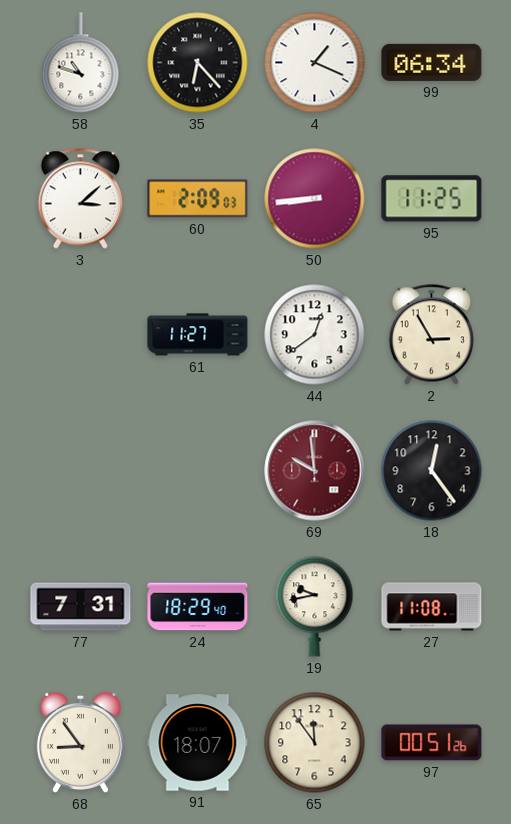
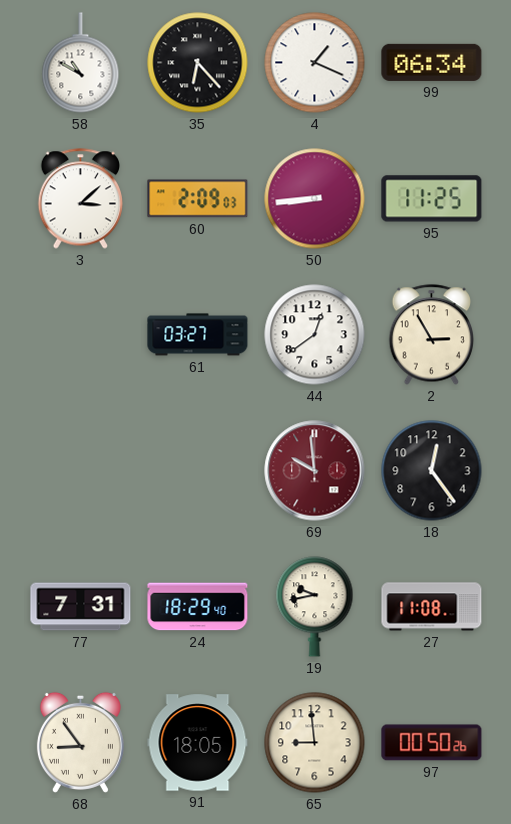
58: 10:48 -> 10:50 (81, 63)
61: 11:27 -> 03:27 (198, 335)
91: 18:07 -> 18:05 (198, 743)
65: 11:54 -> 8:59 (315, 743)
97: 00:51 -> 00:50 (432, 743)
